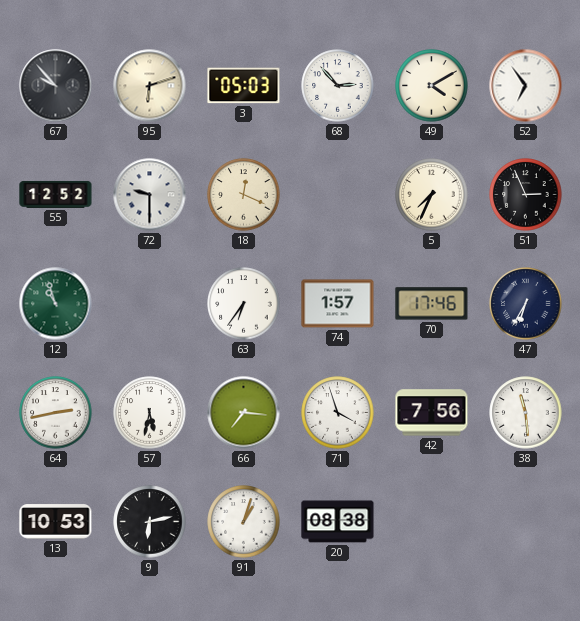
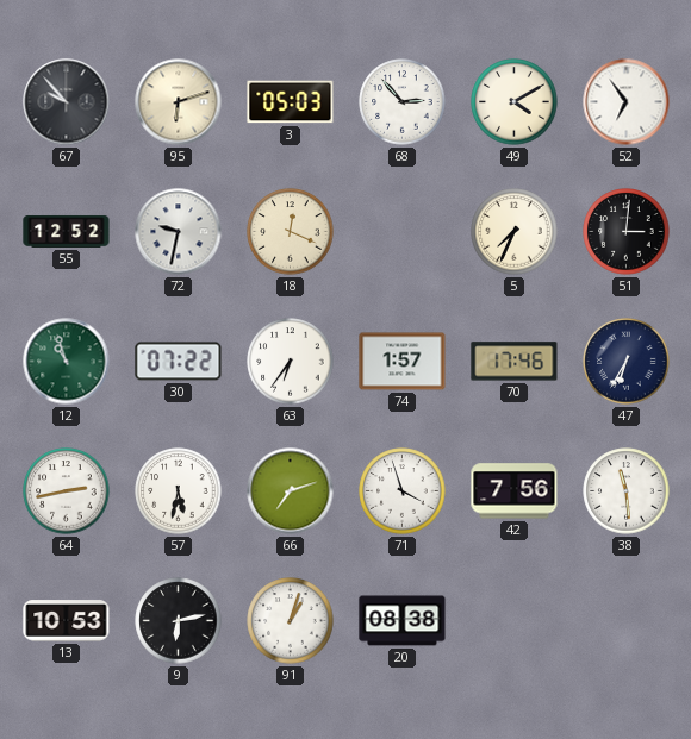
72: 9:30 -> 9:32 (179, 232)
51: 2:56 -> 3:01 (627, 232)
30: none -> 07:22 (179, 362)
66: 7:16 -> 7:12 (291, 491)
